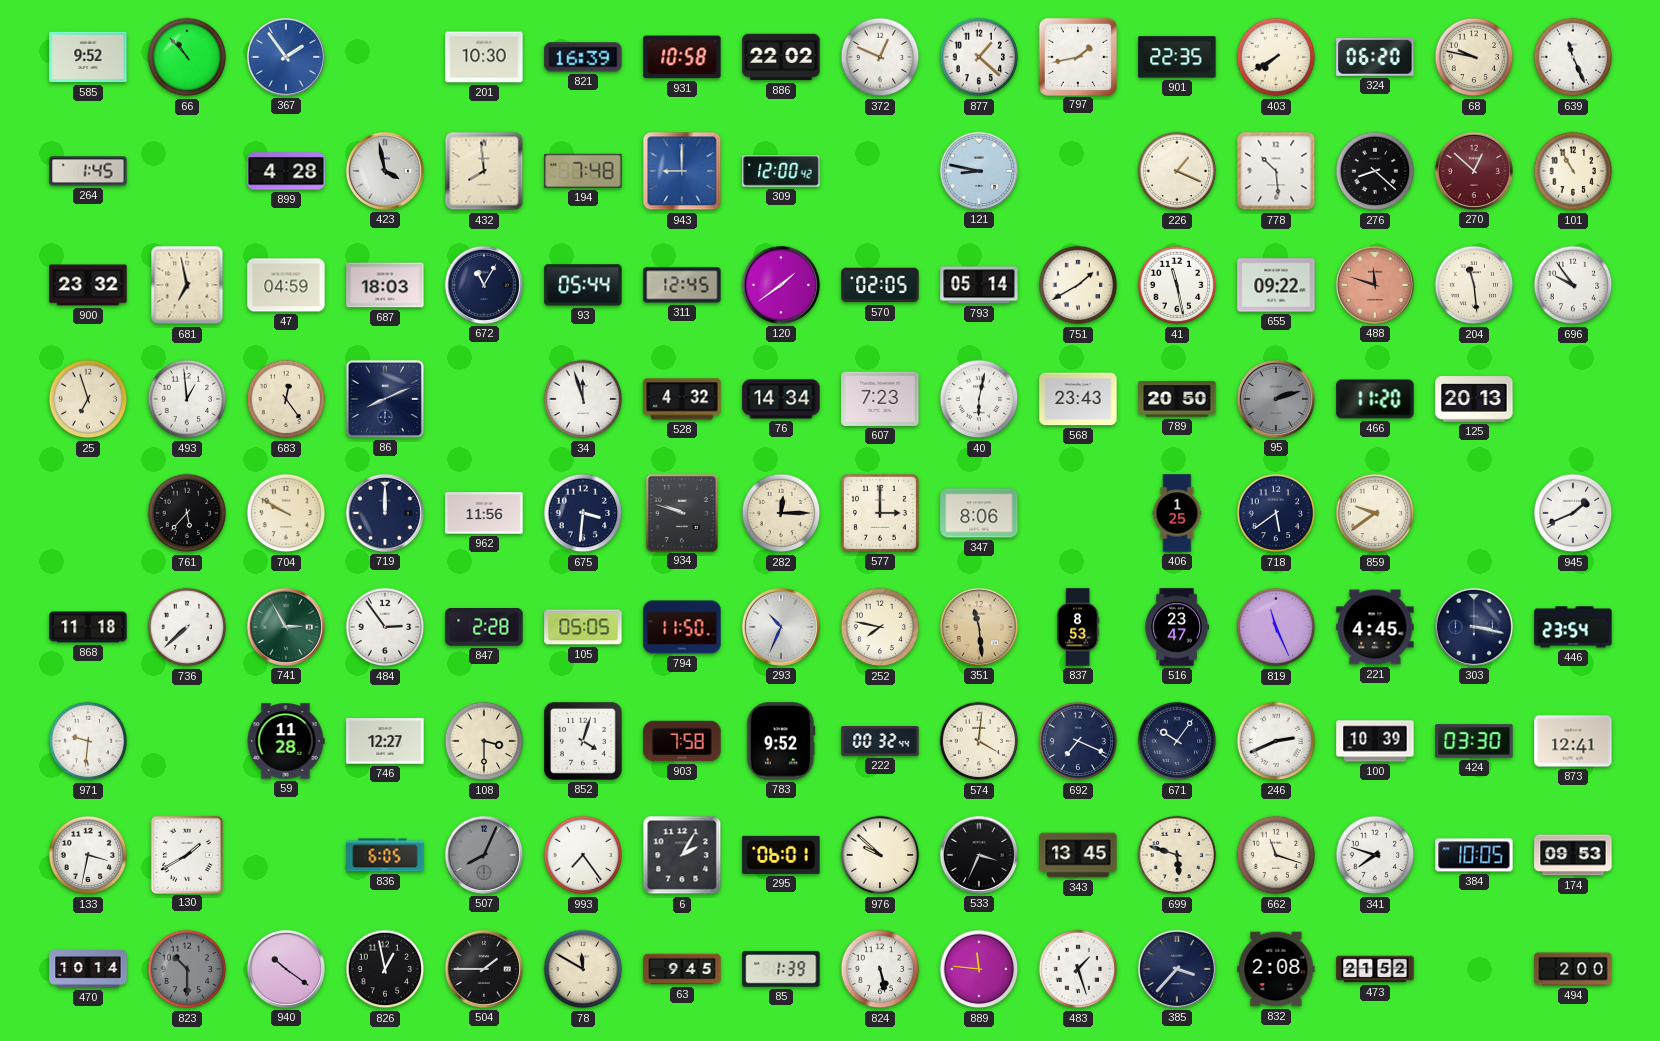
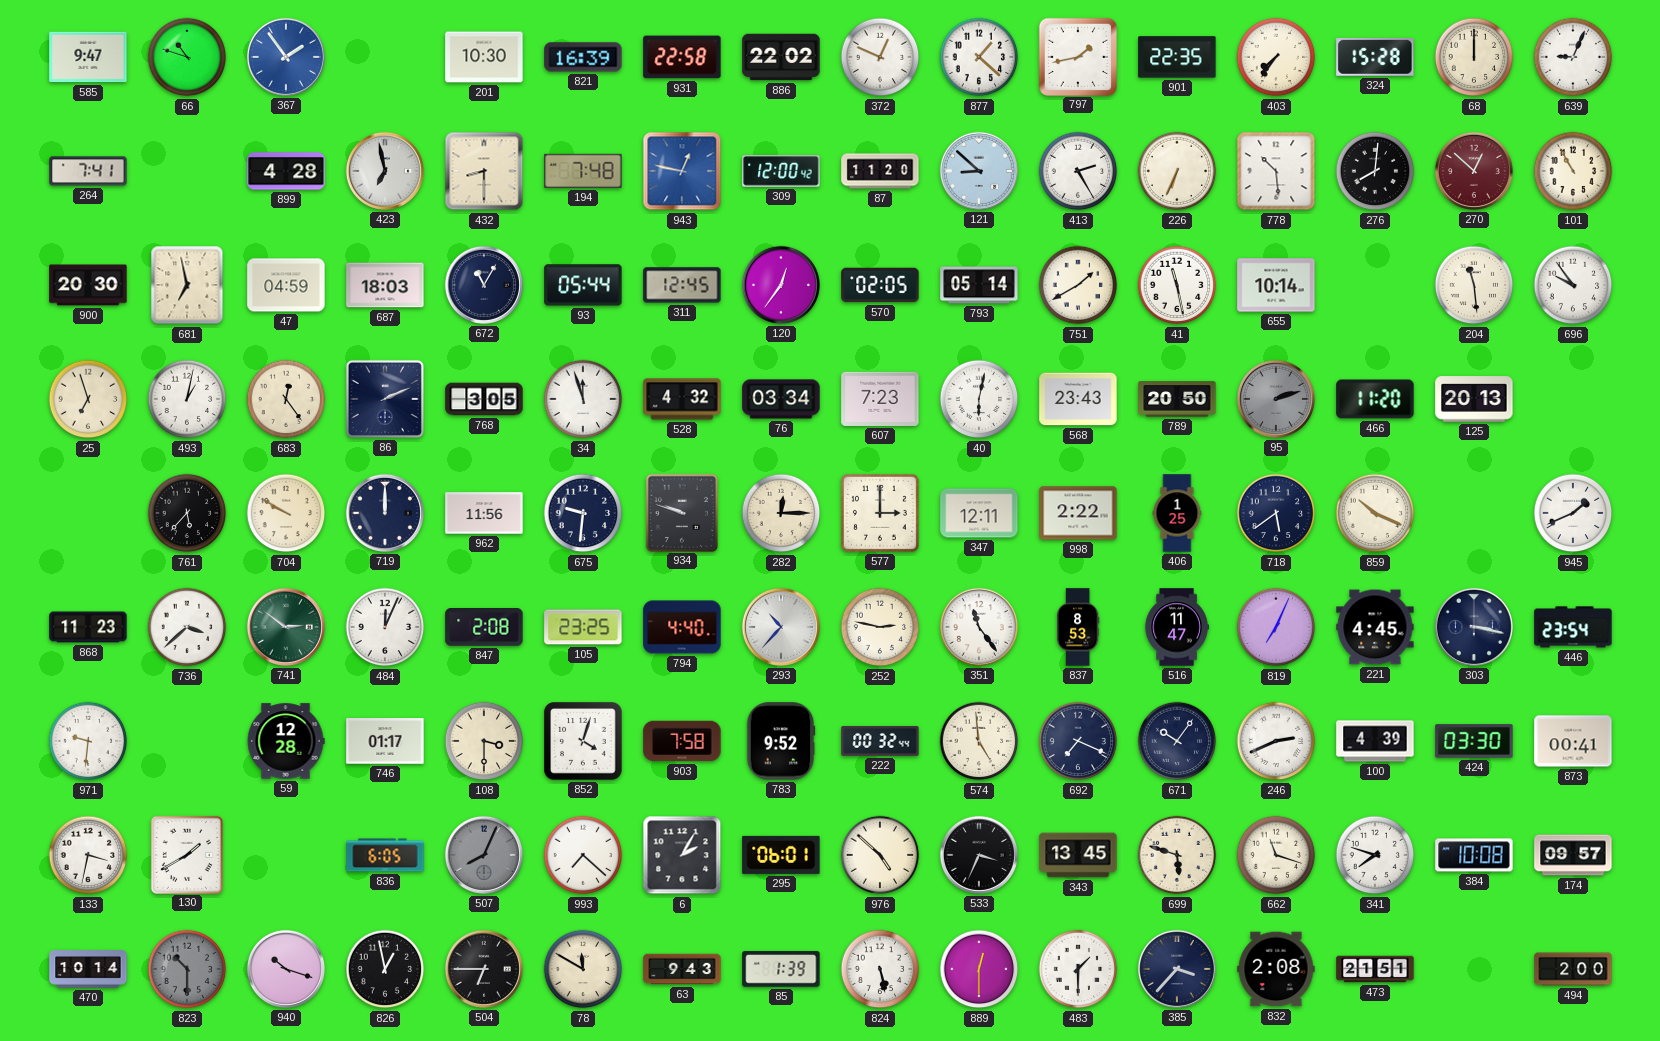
585: 9:52 -> 9:47 (88, 57)
66: 10:53 -> 10:48 (187, 57)
931: 10:58 -> 22:58 (682, 57)
403: 7:40 -> 7:36 (1276, 57)
324: 06:20 -> 15:28 (1375, 57)
68: 9:47 -> 12:00 (1474, 57)
639: 11:26 -> 9:04 (1573, 57)
264: 1:45 -> 7:41 (88, 171)
423: 3:58 -> 6:58 (385, 171)
432: 7:59 -> 8:30 (484, 171)
943: 9:00 -> 12:47 (682, 171)
87: none -> 11:20 (880, 171)
121: 8:47 -> 8:52 (979, 171)
413: none -> 2:25 (1078, 171)
226: 1:19 -> 6:34 (1177, 171)
276: 8:22 -> 8:01 (1375, 171)
900: 23:32 -> 20:30 (88, 285)
120: 1:39 -> 12:36 (781, 285)
655: 09:22 -> 10:14 (1276, 285)
488: 11:48 -> none (1375, 285)
493: 12:59 -> 1:02 (187, 399)
86: 8:11 -> 2:11 (385, 399)
768: none -> 3:05 (484, 399)
76: 14:34 -> 03:34 (781, 399)
675: 3:31 -> 9:31 (583, 513)
347: 8:06 -> 12:11 (979, 513)
998: none -> 2:22 (1078, 513)
859: 9:39 -> 10:19 (1375, 513)
868: 11:18 -> 11:23 (88, 627)
736: 7:38 -> 3:38 (187, 627)
741: 2:55 -> 2:51 (286, 627)
484: 2:54 -> 12:04 (385, 627)
847: 2:28 -> 2:08 (484, 628)
105: 05:05 -> 23:25 (583, 627)
794: 11:50 -> 4:40 (682, 627)
293: 10:34 -> 10:37 (781, 627)
252: 7:47 -> 2:47 (880, 627)
351: 11:29 -> 11:24 (979, 627)
351 dial: champagne -> white (979, 627)
516: 23:47 -> 11:47 (1177, 627)
819: 11:26 -> 7:04 (1276, 627)
59: 11:28 -> 12:28 (286, 741)
746: 12:27 -> 01:17 (385, 741)
574: 4:01 -> 4:59 (979, 741)
100: 10:39 -> 4:39 (1375, 741)
873: 12:41 -> 00:41 (1573, 741)
993: 7:24 -> 7:22 (583, 855)
976: 9:52 -> 4:52 (880, 855)
384: 10:05 -> 10:08 (1474, 855)
174: 09:53 -> 09:57 (1573, 855)
940: 10:21 -> 10:18 (286, 969)
504: 1:45 -> 6:45 (484, 969)
63: 9:45 -> 9:43 (682, 969)
889: 11:46 -> 12:30 (979, 969)
483: 1:27 -> 1:30 (1078, 969)
473: 21:52 -> 21:51 (1375, 969)
